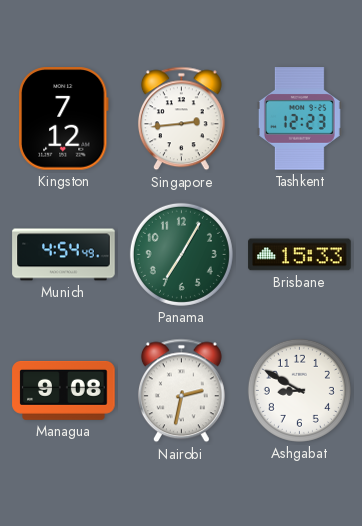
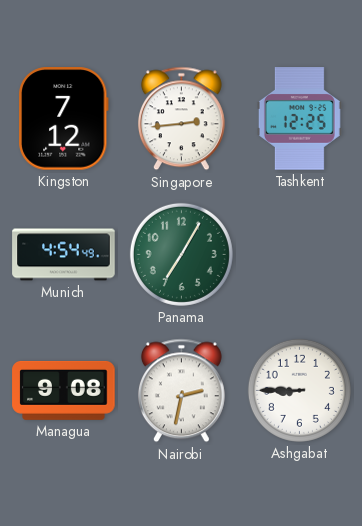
Tashkent: 12:23 -> 12:25 (299, 119)
Brisbane: 15:33 -> none (300, 255)
Ashgabat: 8:50 -> 8:45 (299, 390)
